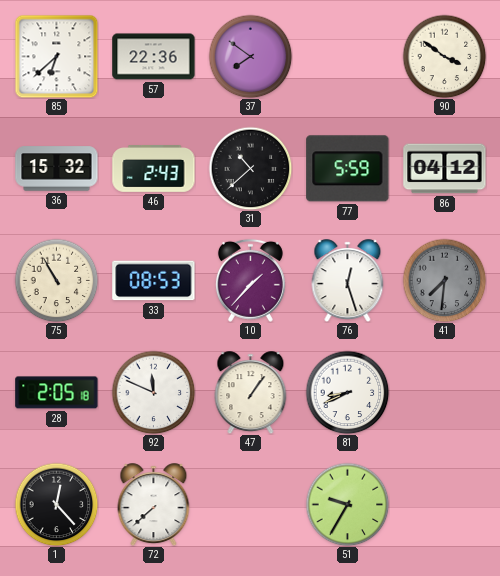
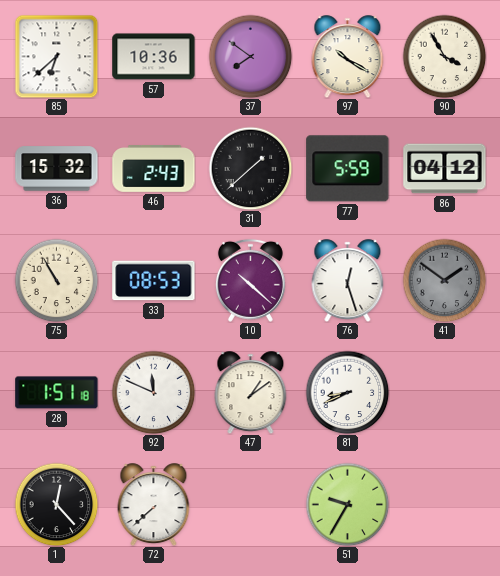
57: 22:36 -> 10:36 (154, 57)
97: none -> 10:20 (348, 57)
90: 3:51 -> 3:55 (444, 56)
31: 10:38 -> 1:38 (250, 168)
10: 1:37 -> 10:22 (250, 280)
41: 7:31 -> 1:51 (444, 280)
28: 2:05 -> 1:51 (57, 393)
47: 1:06 -> 1:09 (251, 393)
